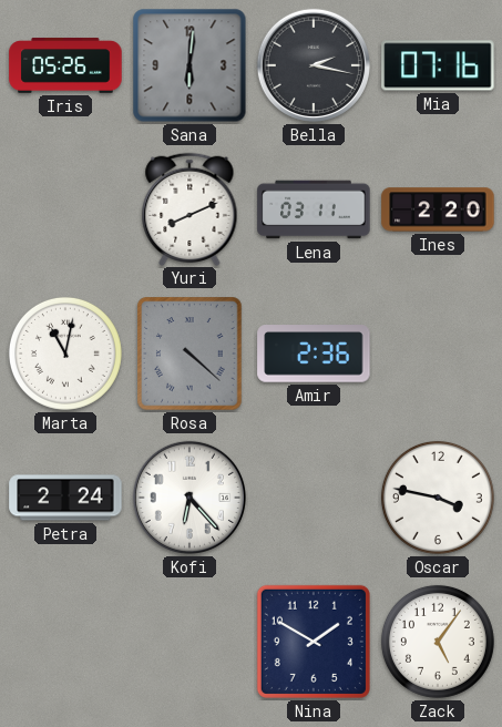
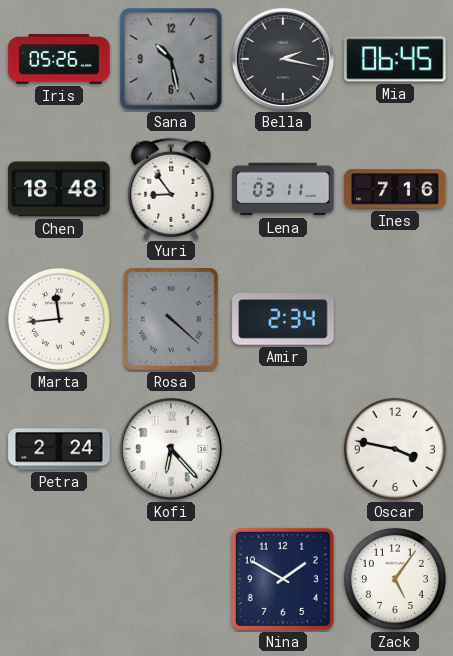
Sana: 6:01 -> 10:28 (171, 59)
Mia: 07:16 -> 06:45 (395, 59)
Chen: none -> 18:48 (59, 189)
Yuri: 8:11 -> 8:54 (171, 188)
Ines: 2:20 -> 7:16 (395, 189)
Marta: 11:02 -> 11:44 (59, 319)
Amir: 2:36 -> 2:34 (283, 319)
